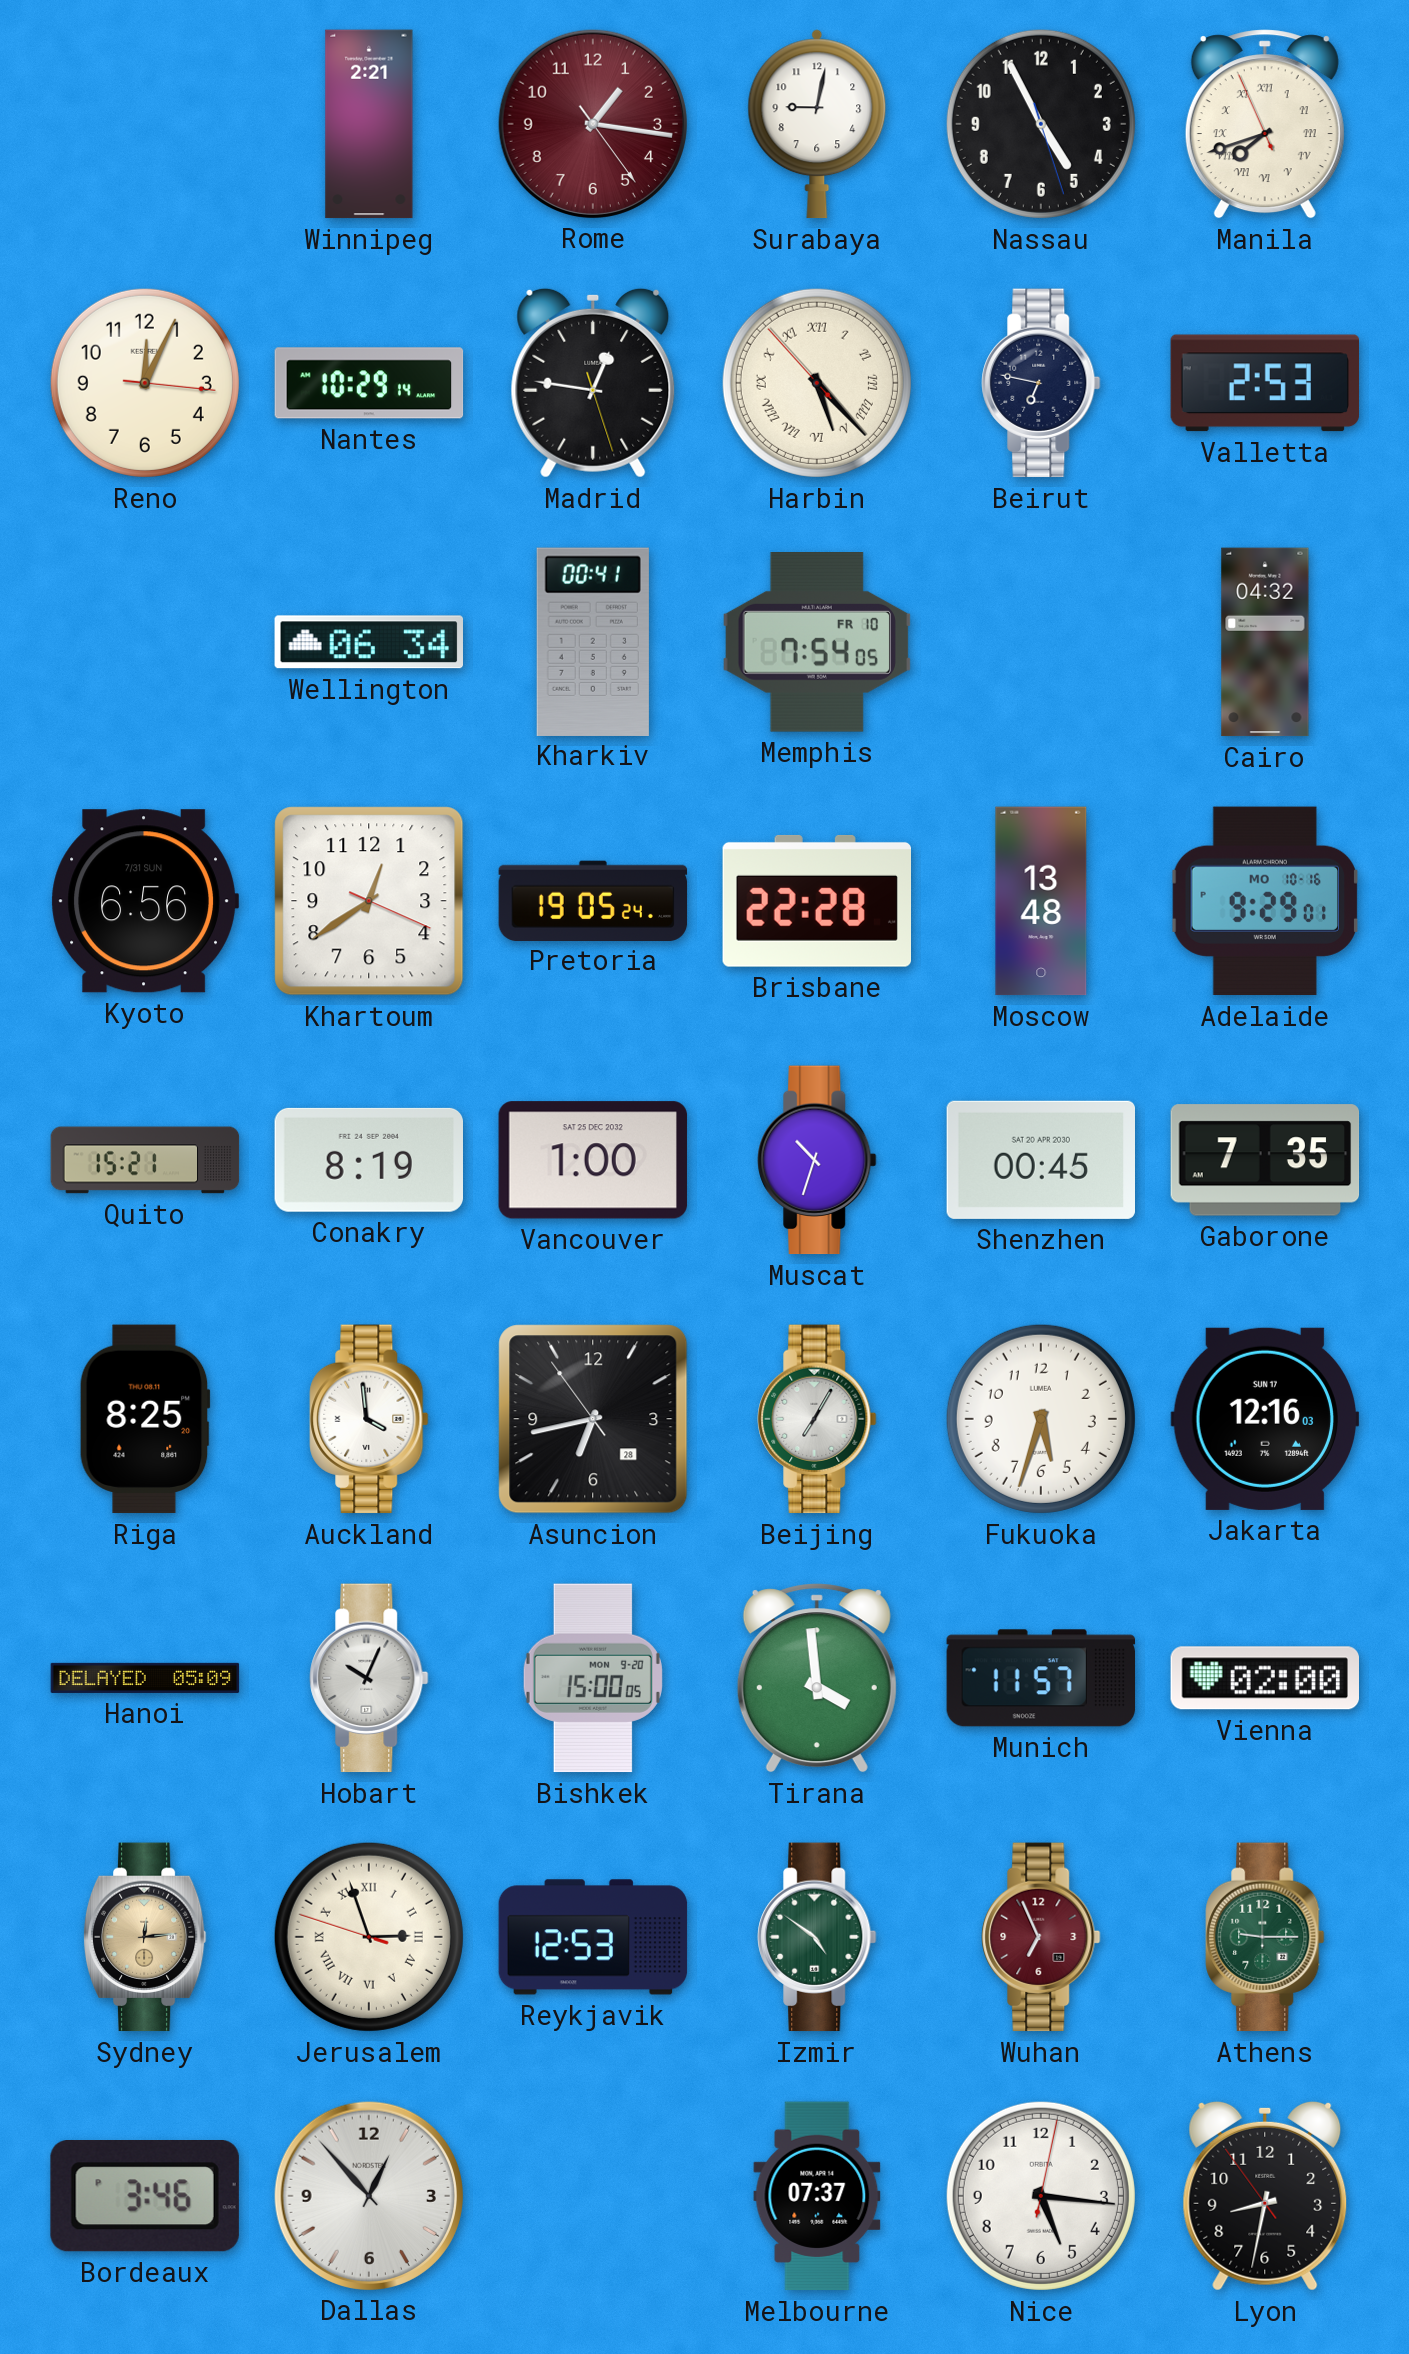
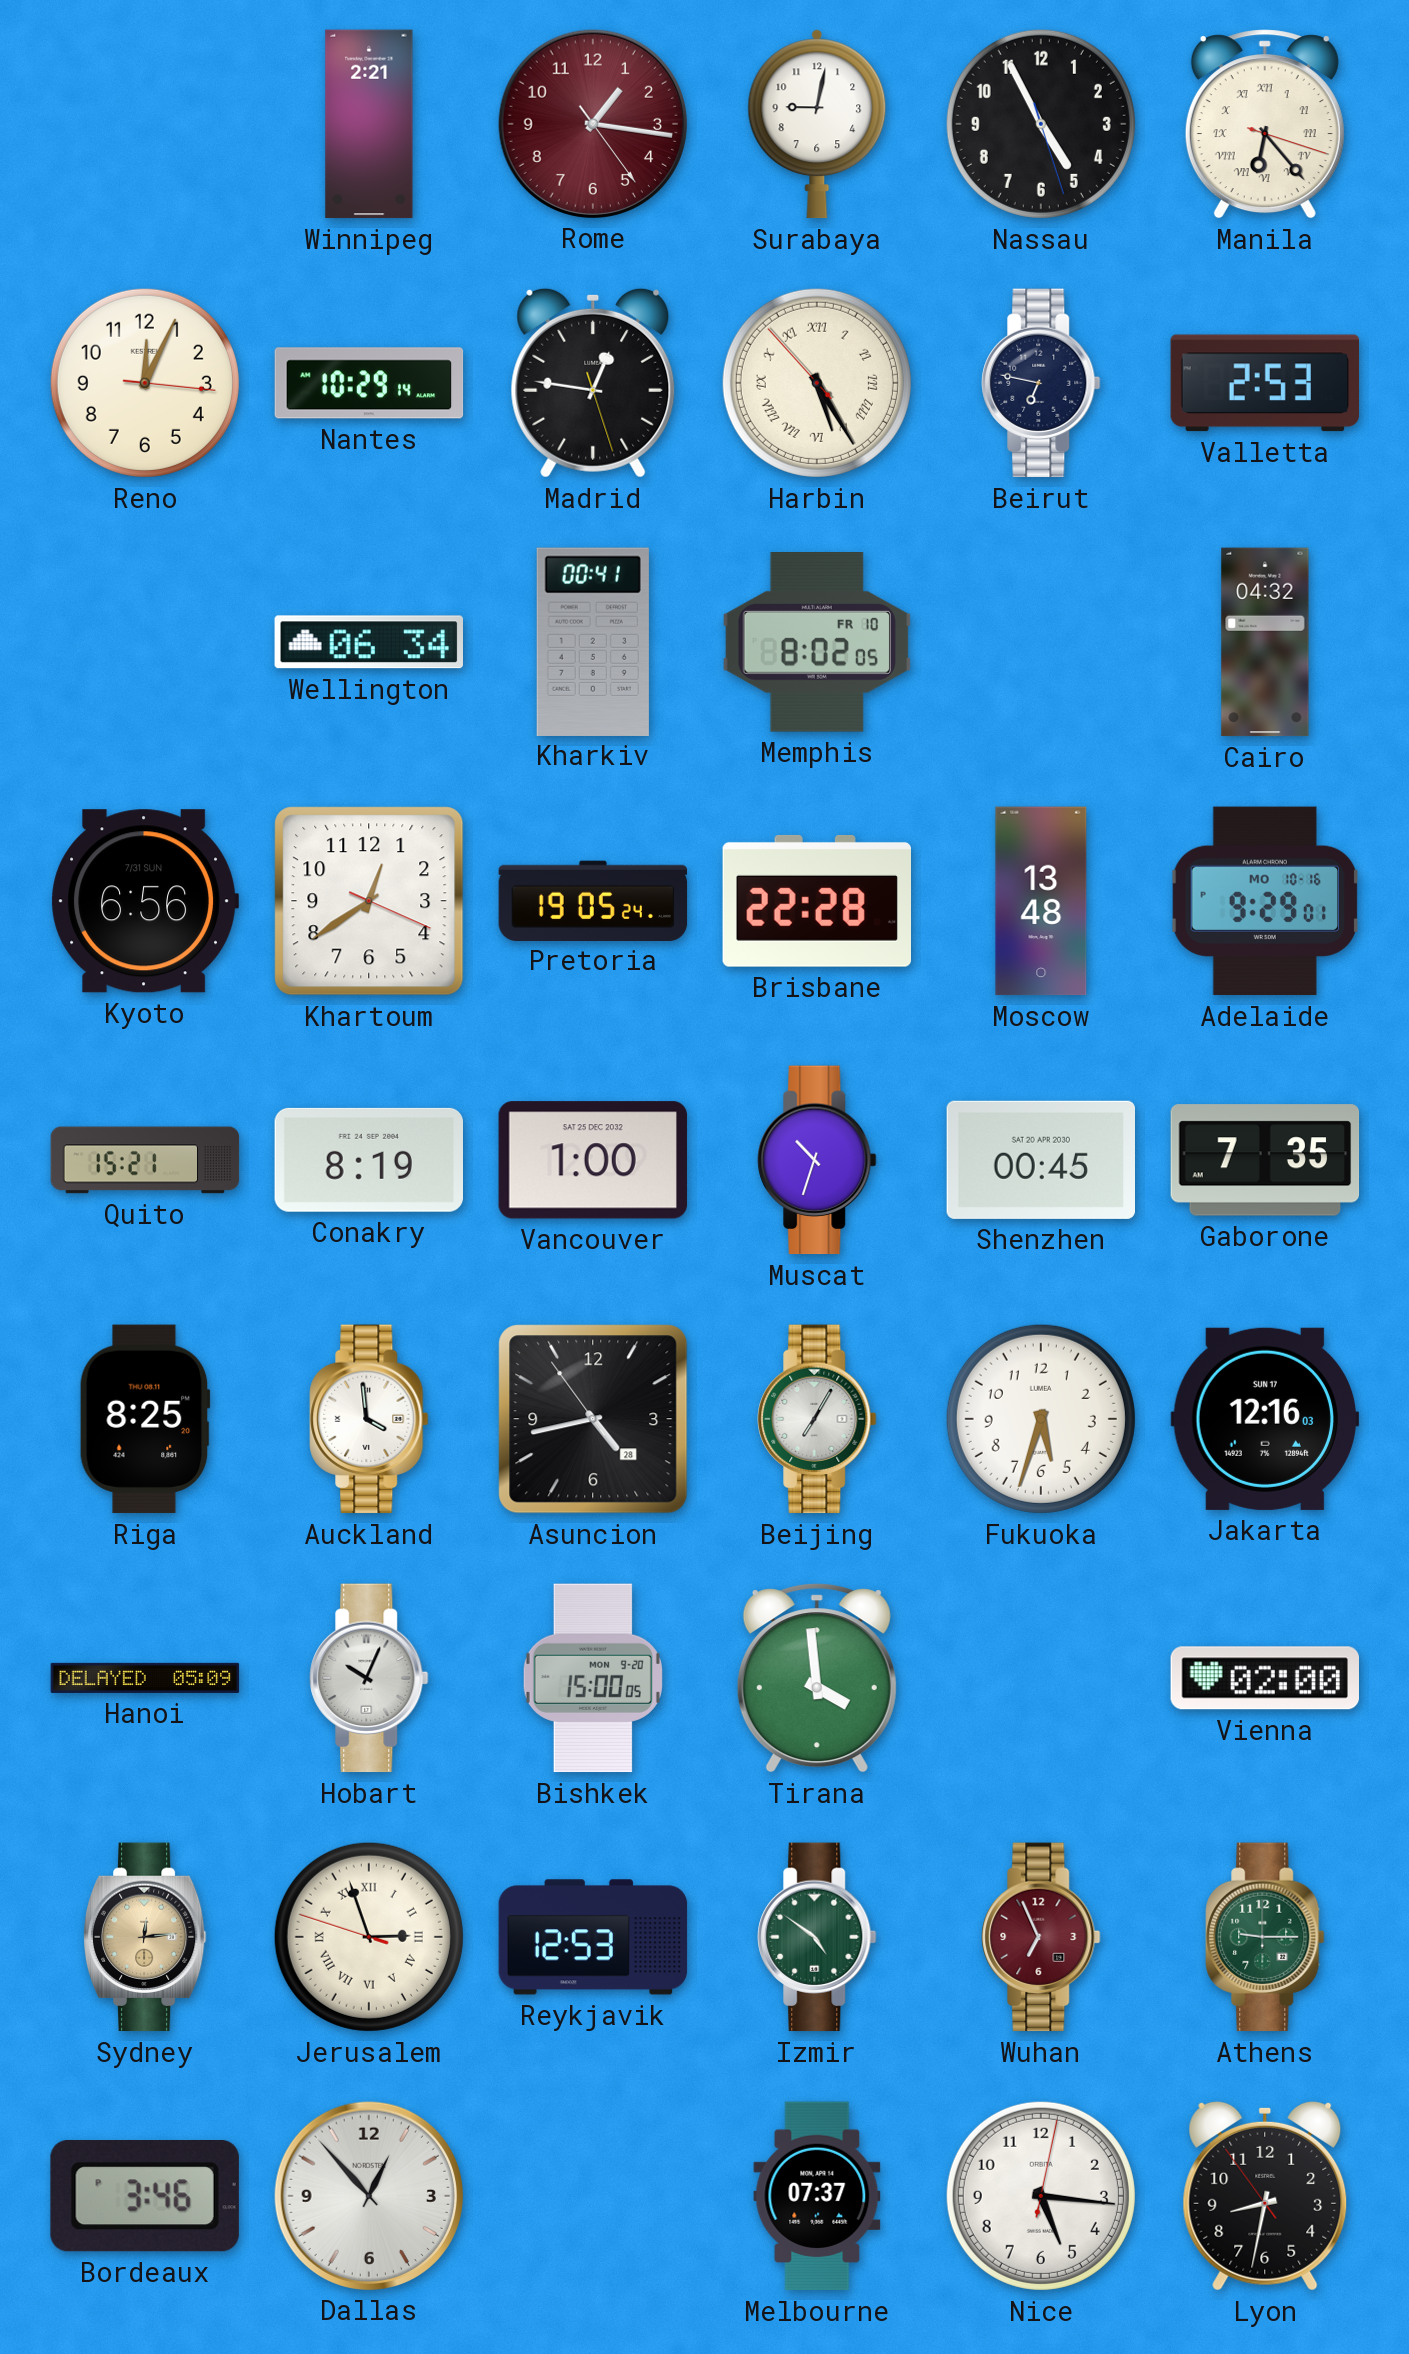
Manila: 7:41 -> 6:23 (1265, 124)
Harbin: 5:22 -> 5:24 (817, 383)
Memphis: 7:54 -> 8:02 (817, 643)
Asuncion: 6:42 -> 4:42 (593, 1419)
Munich: 11:57 -> none (1041, 1678)
